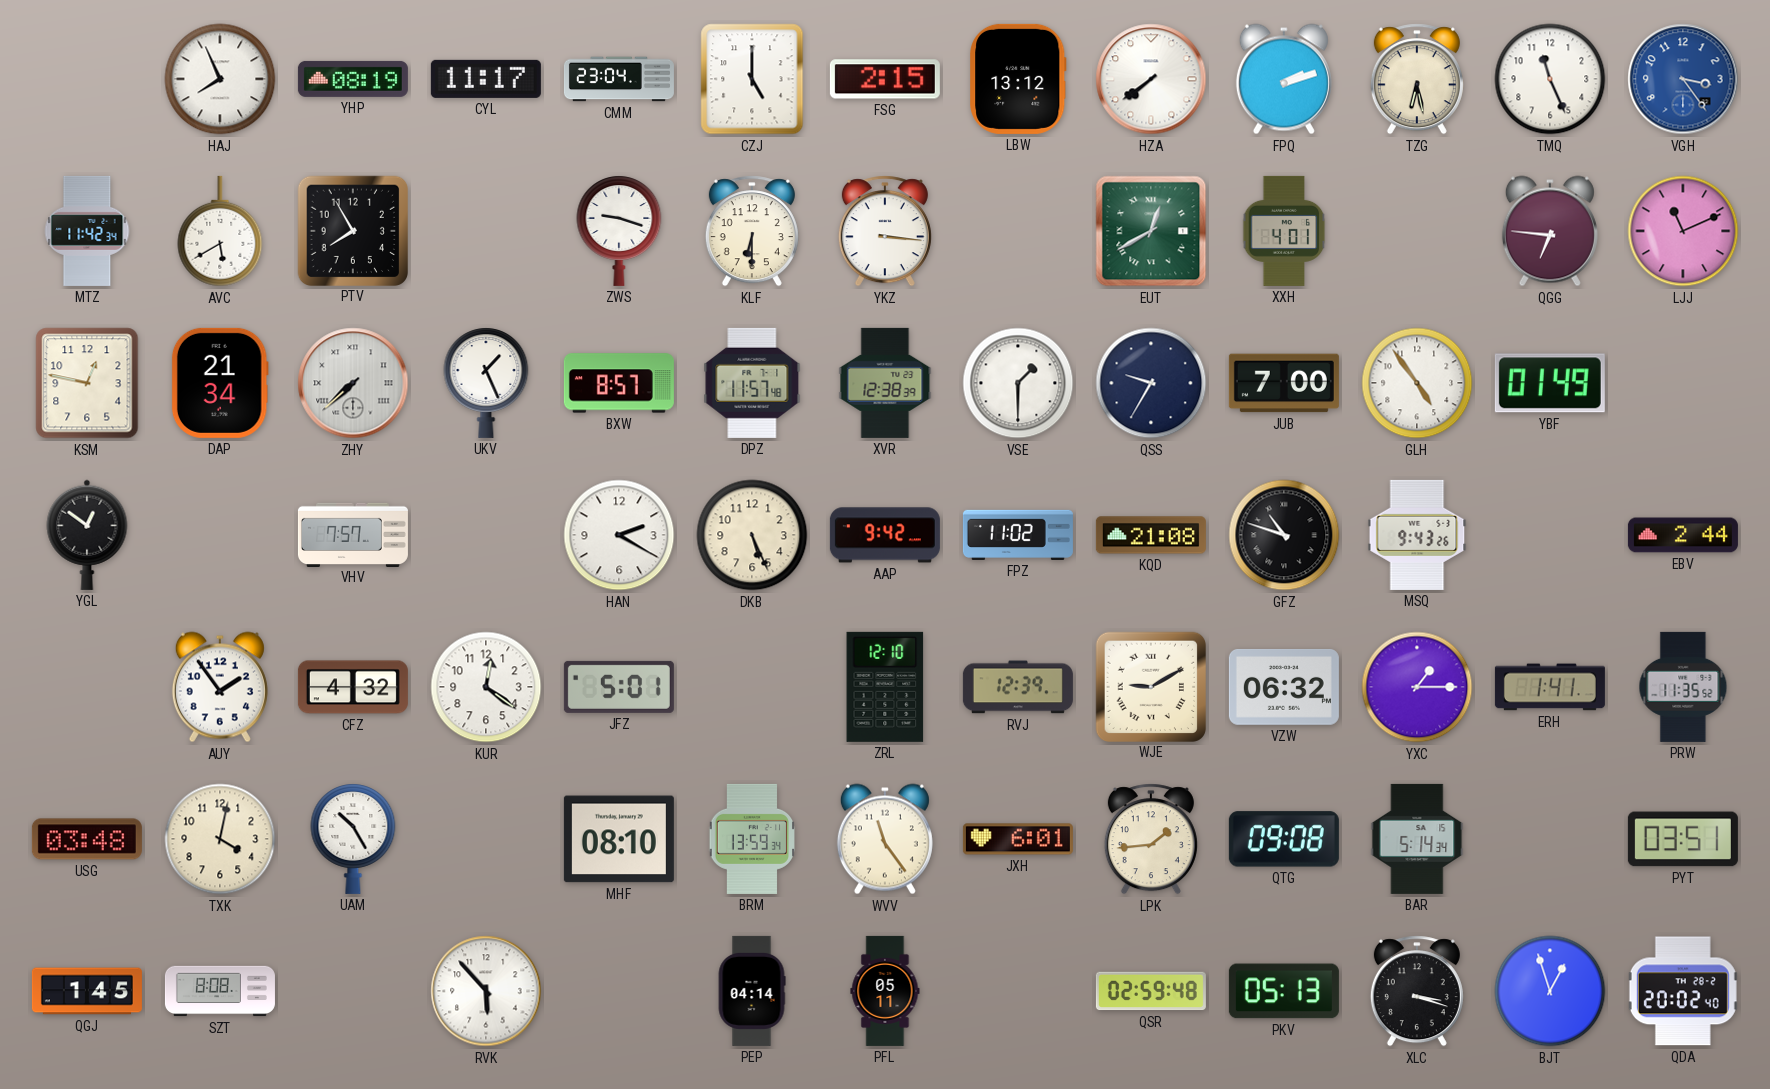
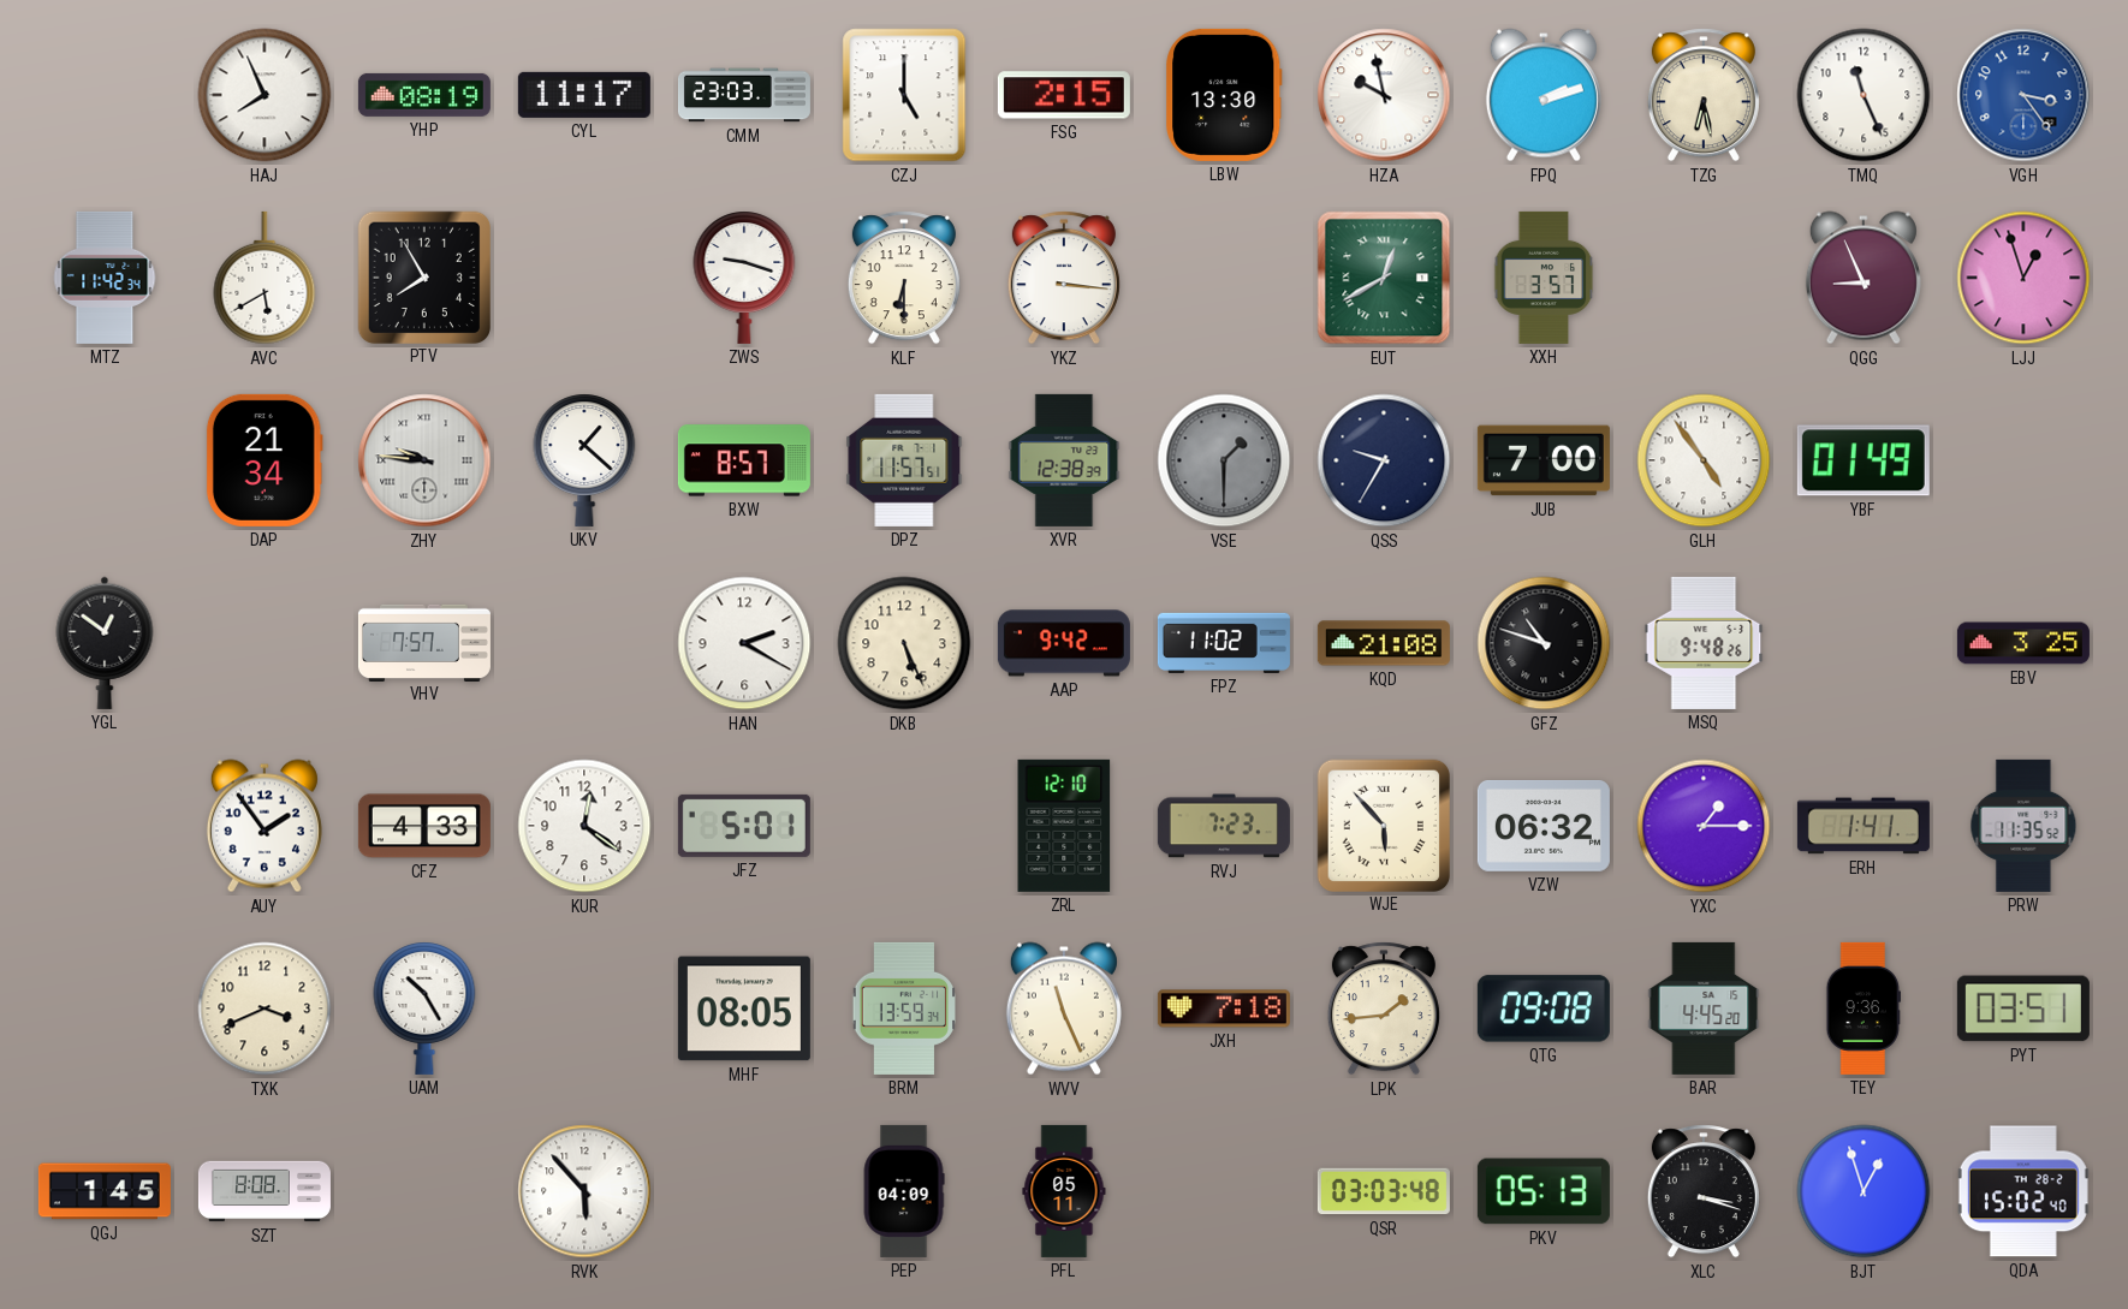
CMM: 23:04 -> 23:03 (744, 95)
LBW: 13:12 -> 13:30 (1224, 95)
HZA: 7:39 -> 9:58 (1384, 95)
XXH: 4:01 -> 3:57 (1544, 278)
QGG: 6:46 -> 8:56 (1864, 278)
LJJ: 11:11 -> 12:57 (2023, 278)
KSM: 12:47 -> none (87, 383)
ZHY: 7:38 -> 9:46 (424, 460)
UKV: 1:26 -> 1:22 (584, 460)
DPZ: 11:57:48 -> 11:57:51 (904, 460)
VSE dial: white -> grey (1224, 460)
MSQ: 9:43 -> 9:48 (1704, 643)
EBV: 2:44 -> 3:25 (2023, 643)
CFZ: 4:32 -> 4:33 (424, 826)
RVJ: 12:39 -> 7:23 (1224, 826)
WJE: 9:10 -> 5:53 (1383, 825)
USG: 03:48 -> none (87, 839)
TXK: 4:02 -> 3:41 (264, 1008)
MHF: 08:10 -> 08:05 (744, 1008)
WVV: 11:24 -> 11:26 (1064, 1008)
JXH: 6:01 -> 7:18 (1224, 1008)
BAR: 5:14 -> 4:45 (1704, 1008)
TEY: none -> 9:36 (1862, 1008)
PEP: 04:14 -> 04:09 (904, 1191)
QSR: 02:59 -> 03:03 (1384, 1191)
QDA: 20:02 -> 15:02 (2023, 1191)
